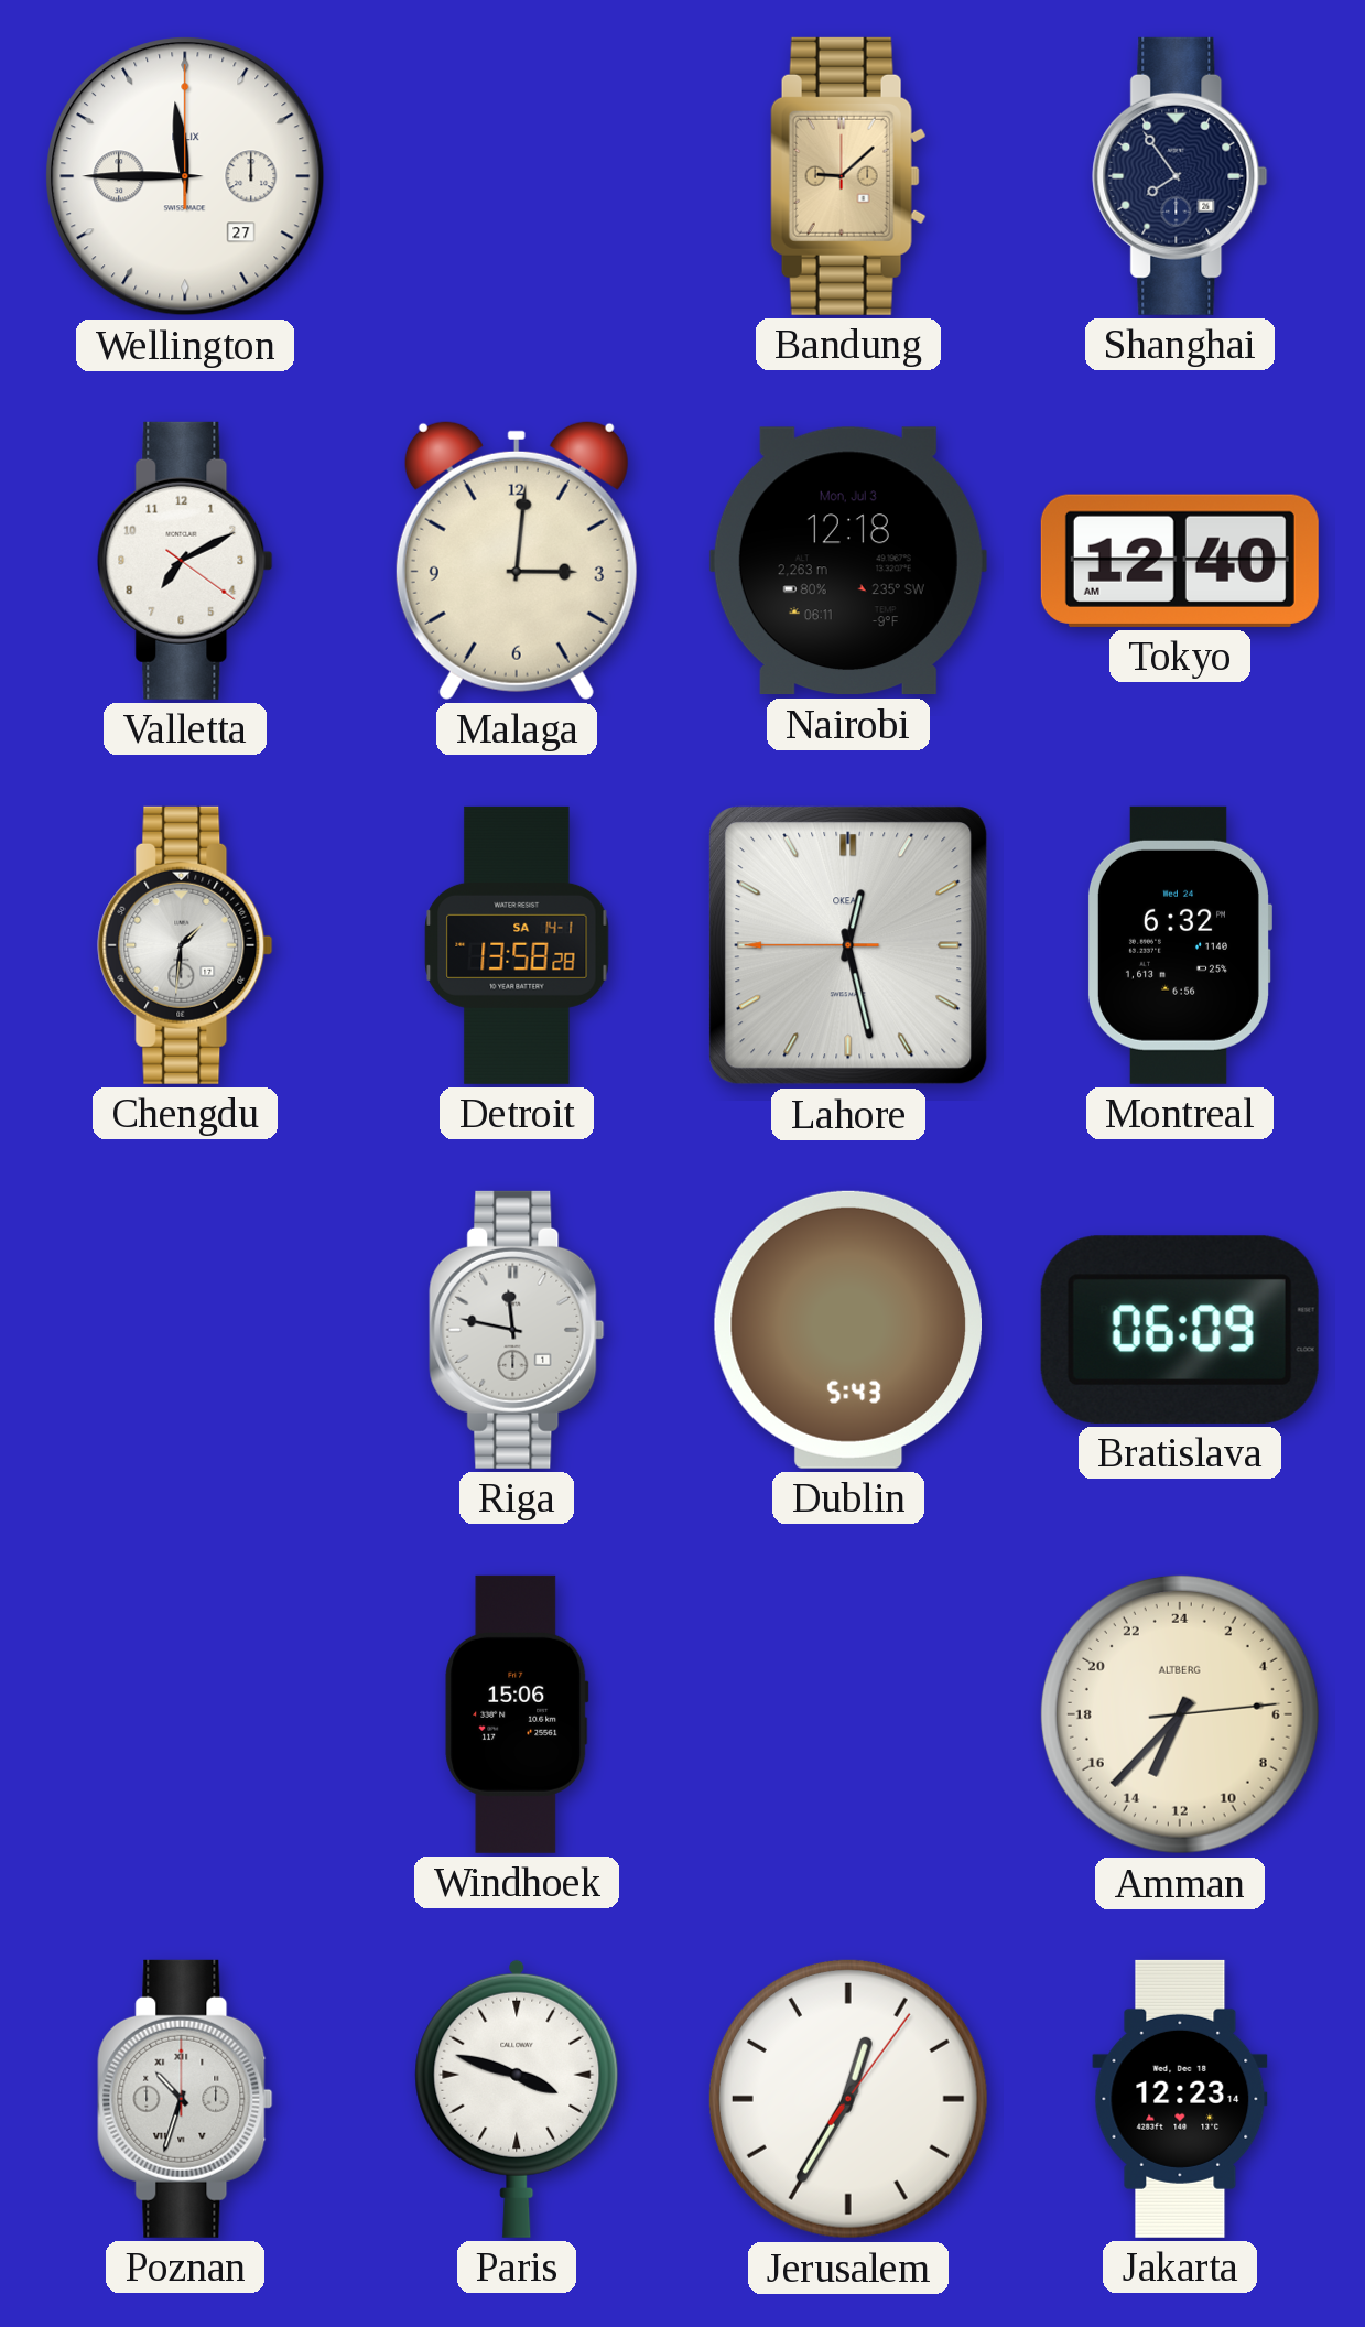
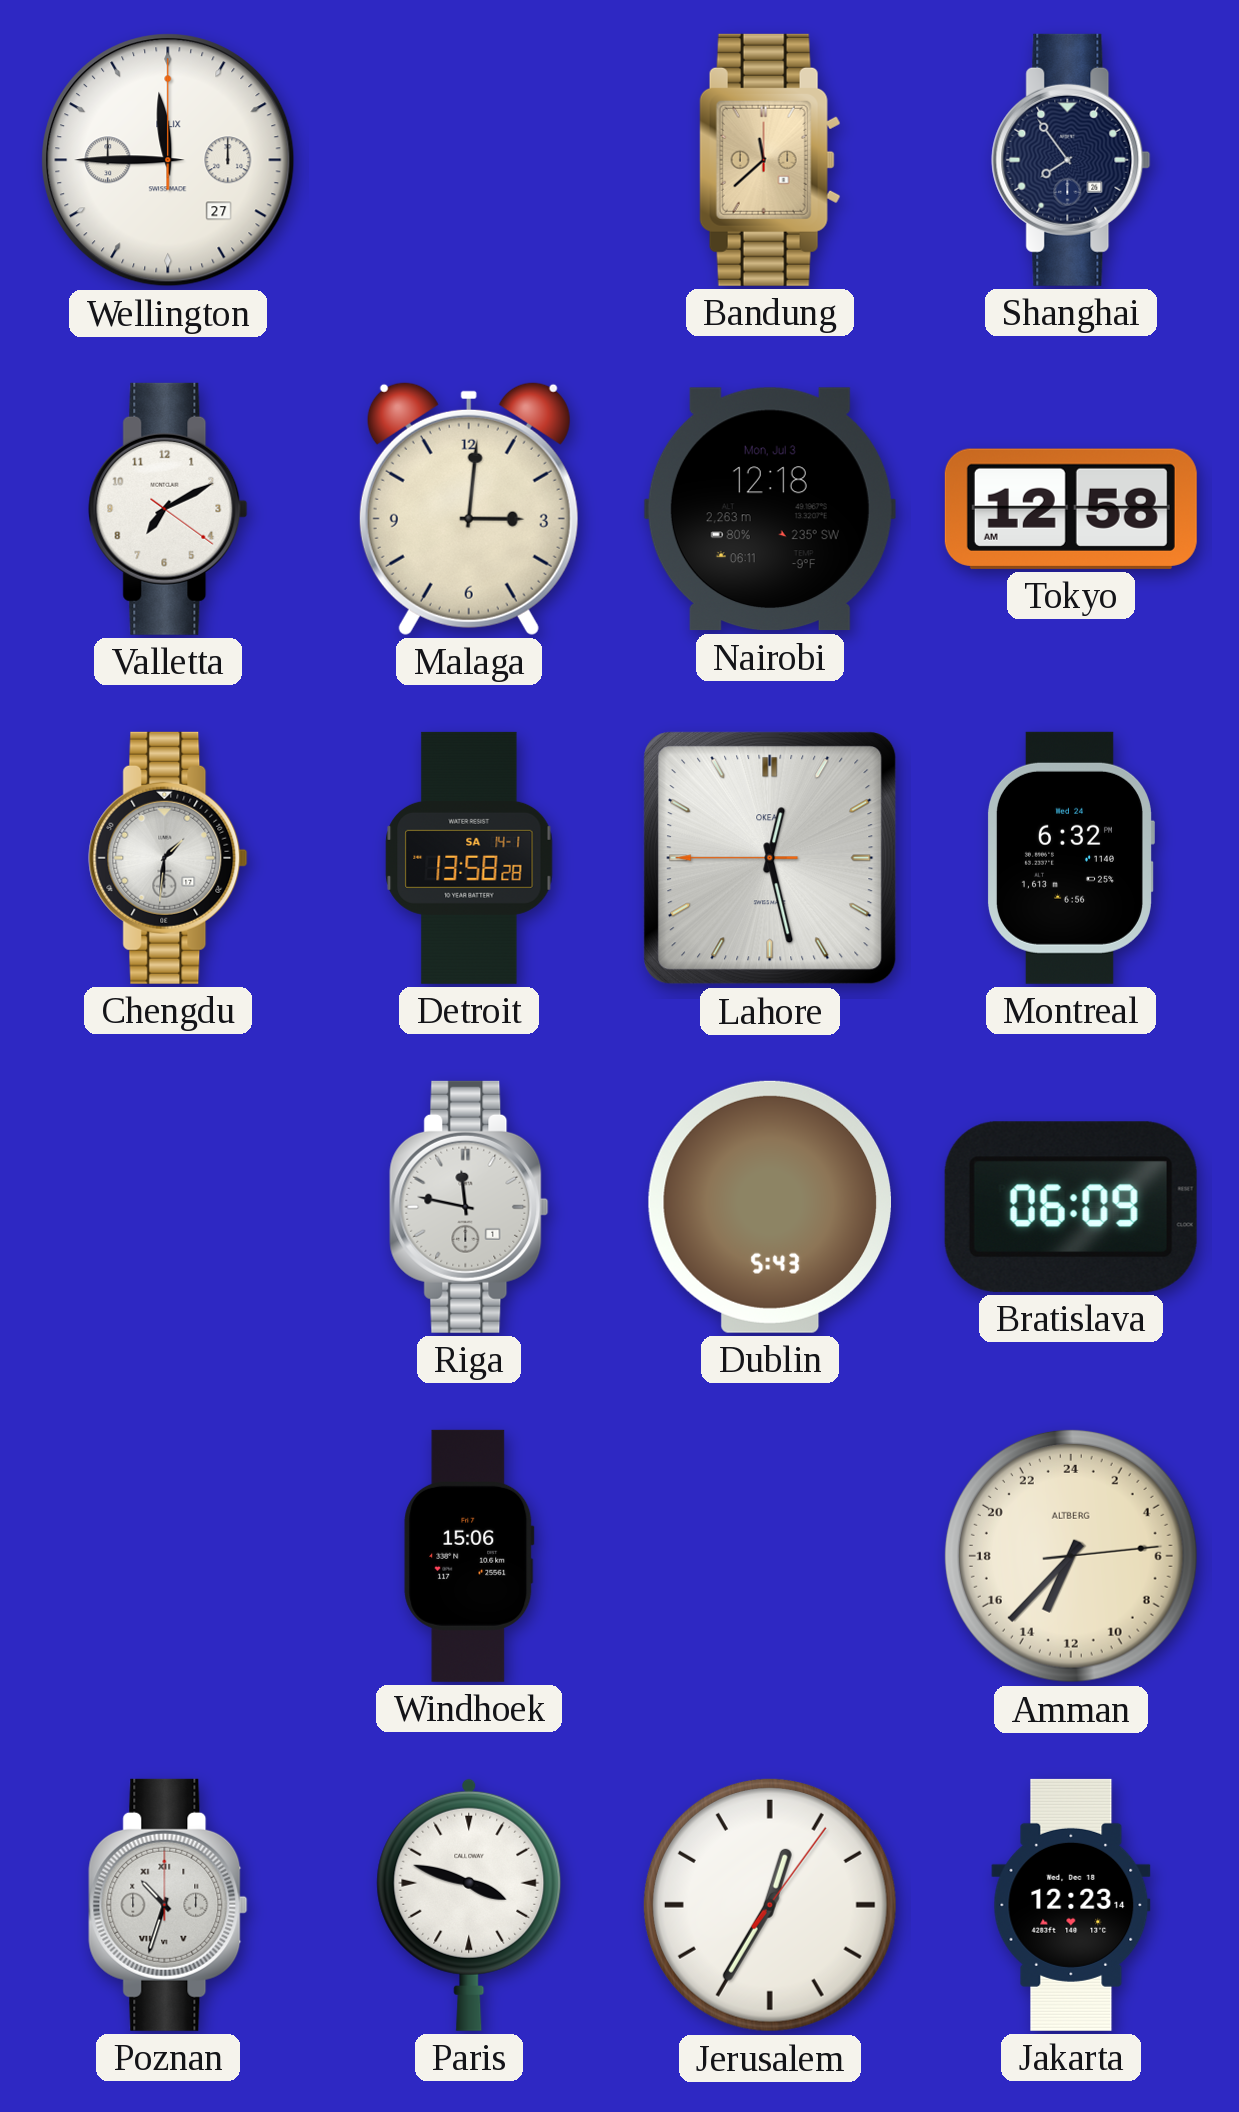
Bandung: 9:08 -> 11:38 (770, 160)
Tokyo: 12:40 -> 12:58 (1071, 509)
